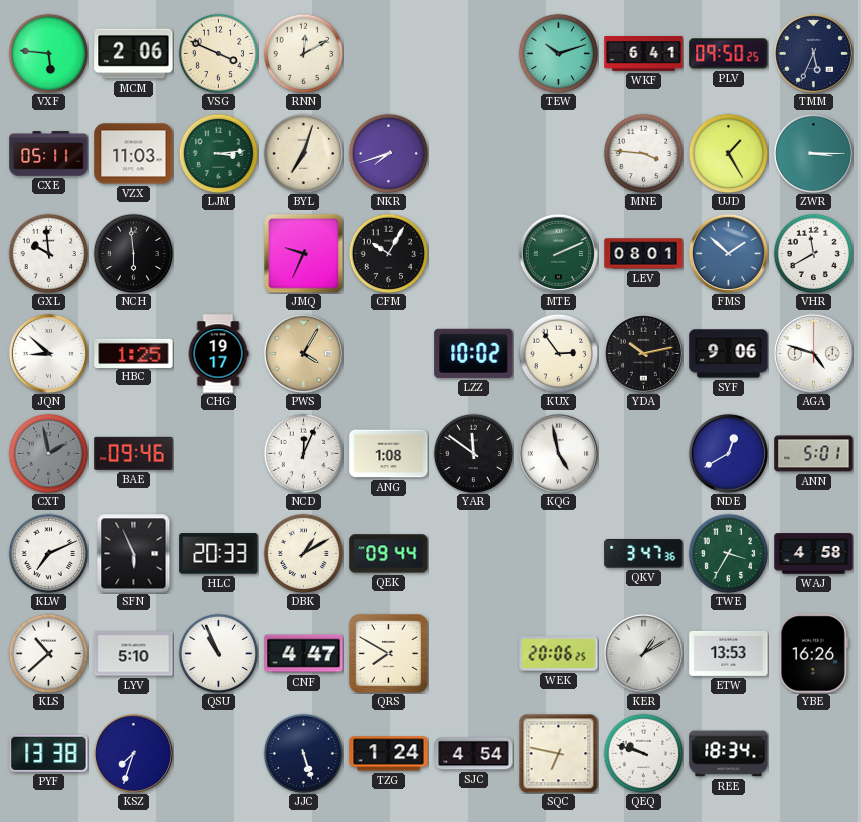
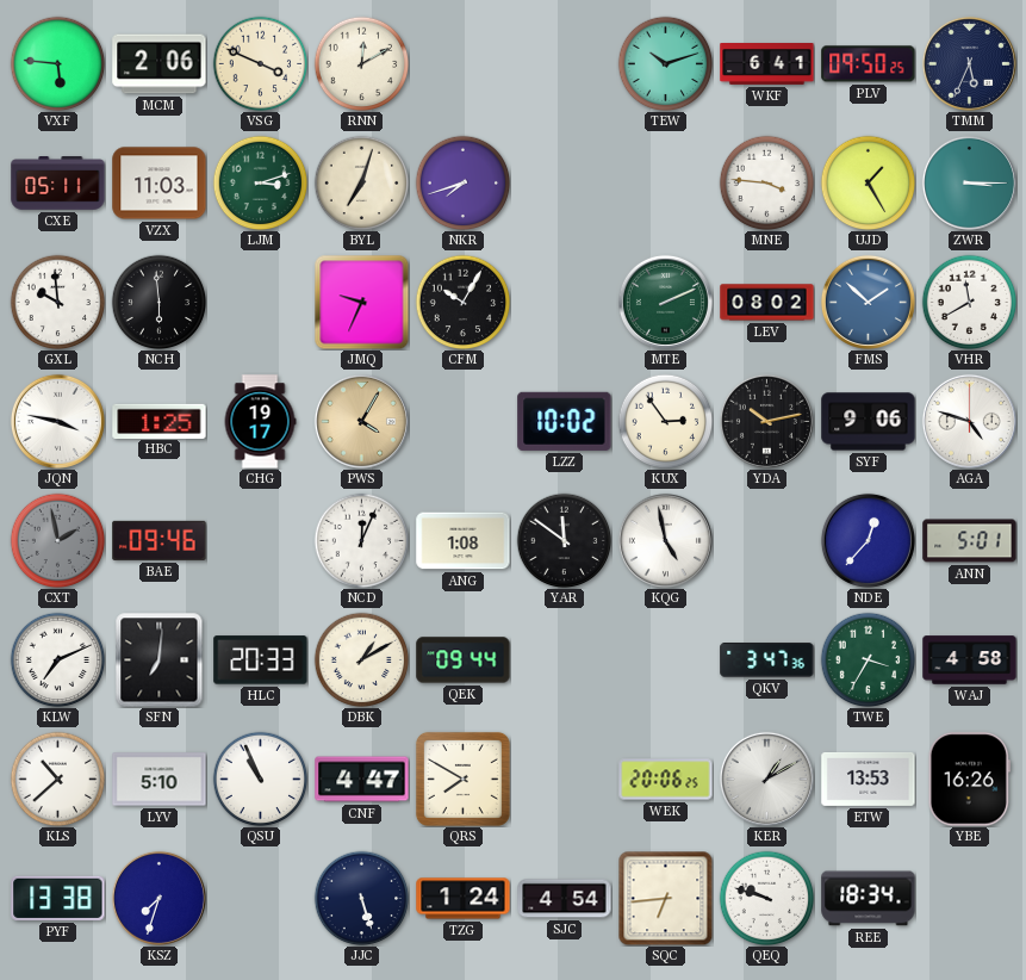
LJM: 3:14 -> 3:12 (260, 182)
LEV: 08:01 -> 08:02 (767, 303)
JQN: 8:52 -> 3:47 (57, 421)
NDE: 12:40 -> 12:37 (868, 540)
SFN: 5:56 -> 7:01 (160, 659)
SQC: 6:47 -> 6:44 (665, 898)
